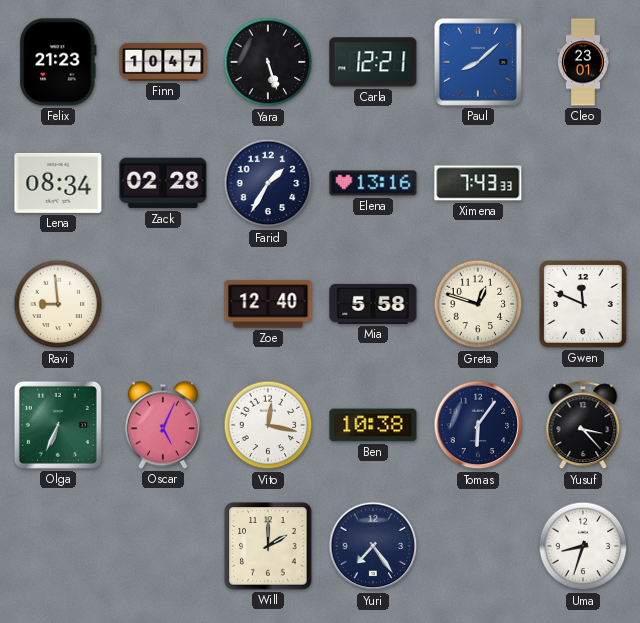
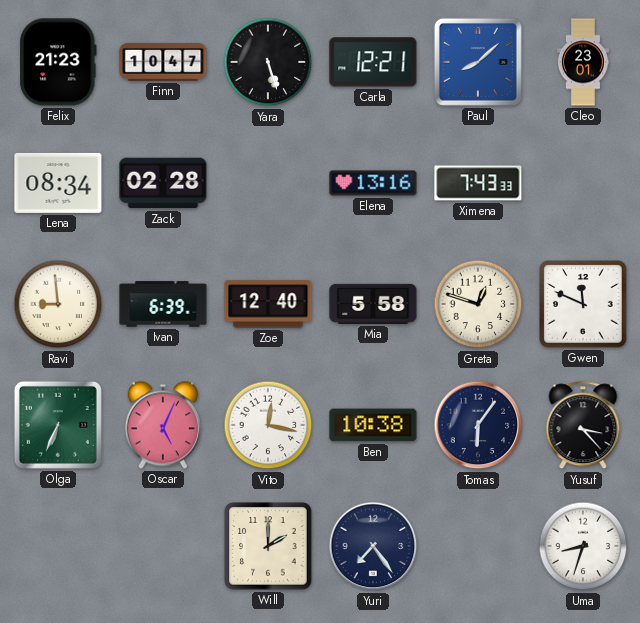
Farid: 1:35 -> none (268, 183)
Ivan: none -> 6:39 (163, 304)
